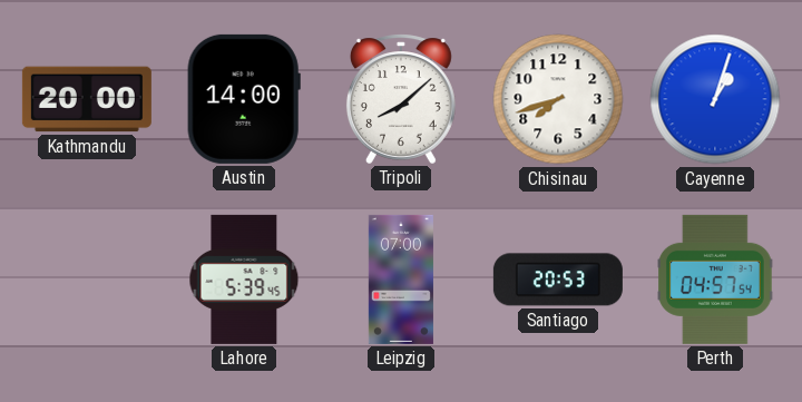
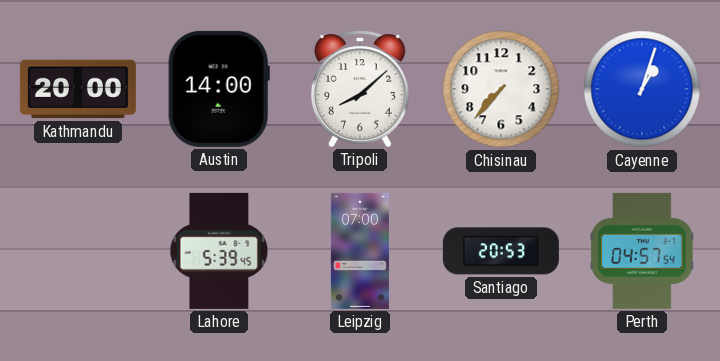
Chisinau: 7:42 -> 7:37 (501, 89)
